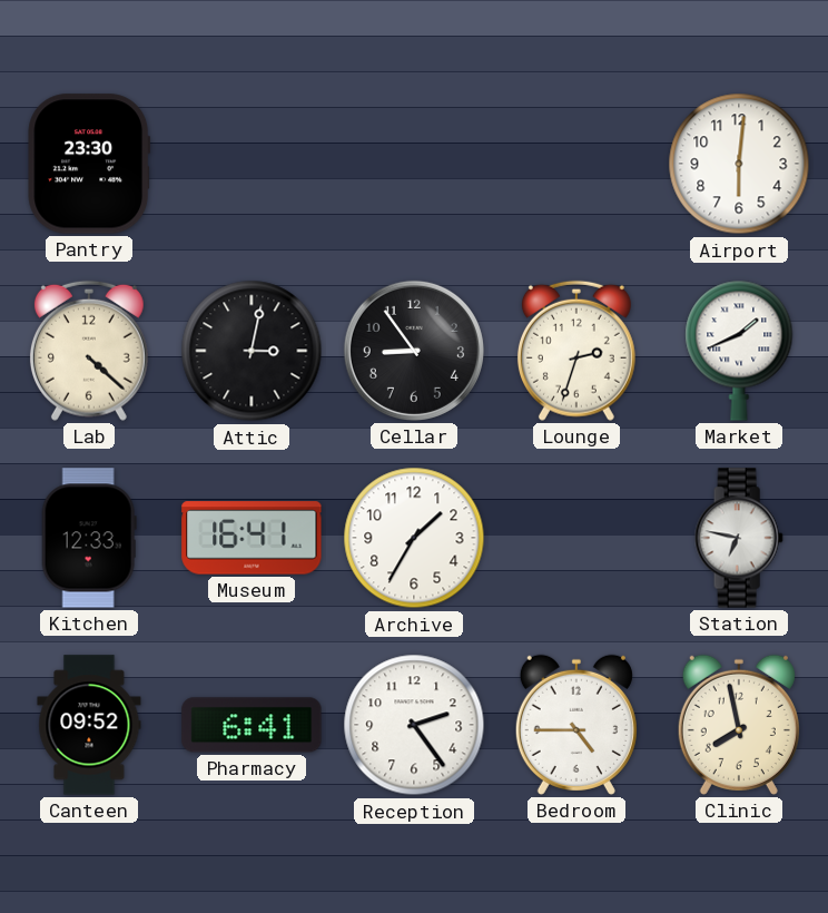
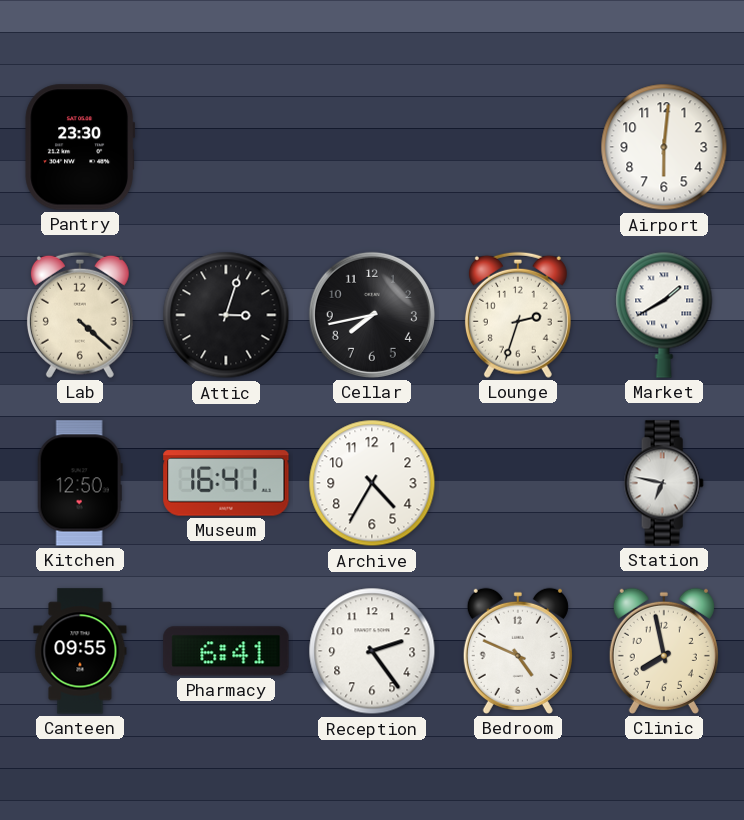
Attic: 3:02 -> 3:03 (226, 315)
Cellar: 8:54 -> 7:43 (372, 315)
Market: 1:41 -> 1:40 (664, 315)
Kitchen: 12:33 -> 12:50 (80, 483)
Archive: 1:35 -> 4:35 (372, 483)
Canteen: 09:52 -> 09:55 (80, 651)
Bedroom: 4:45 -> 4:49 (518, 651)
